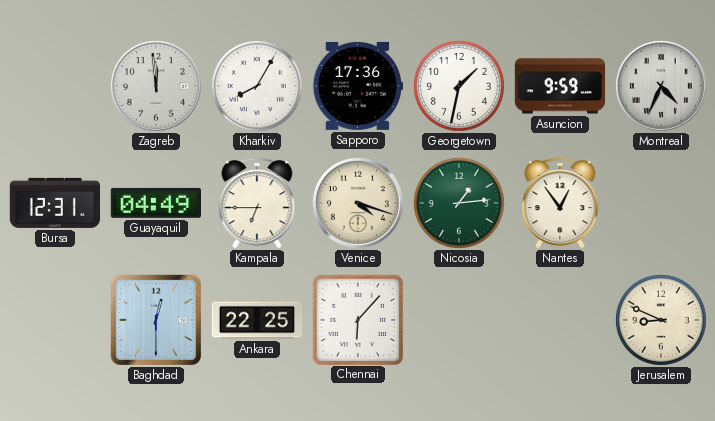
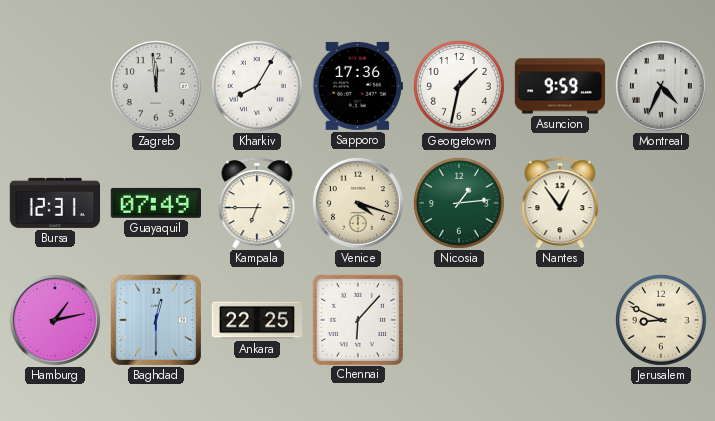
Guayaquil: 04:49 -> 07:49 (155, 203)
Hamburg: none -> 1:13 (55, 320)
